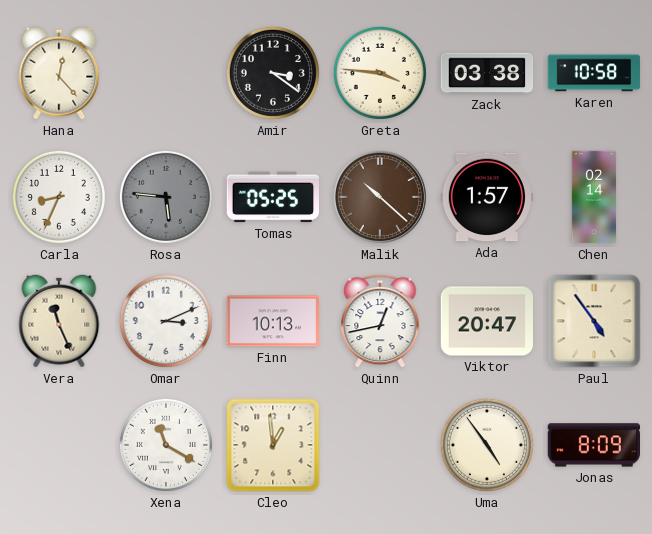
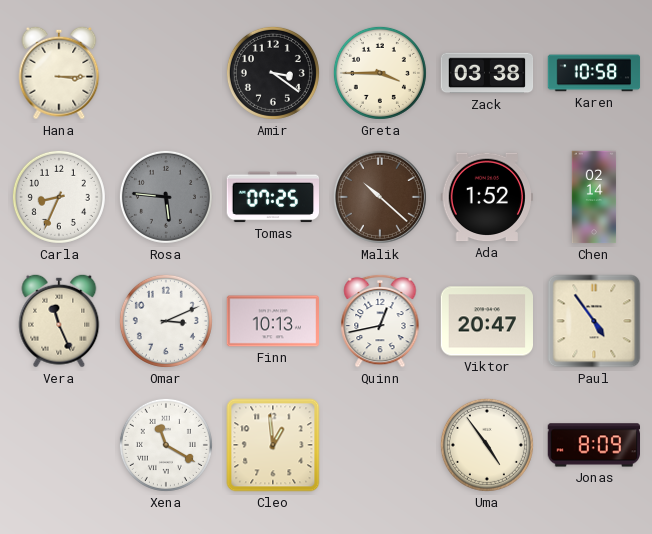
Hana: 12:23 -> 3:15 (59, 73)
Greta: 3:46 -> 3:45 (380, 73)
Tomas: 05:25 -> 07:25 (272, 197)
Ada: 1:57 -> 1:52 (486, 197)
